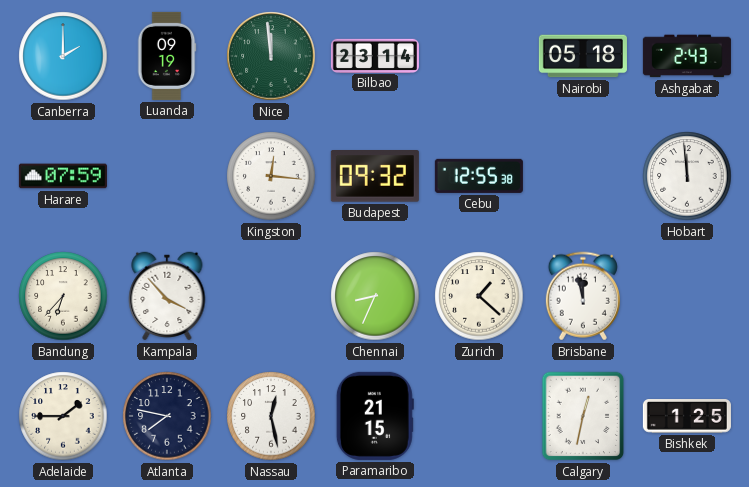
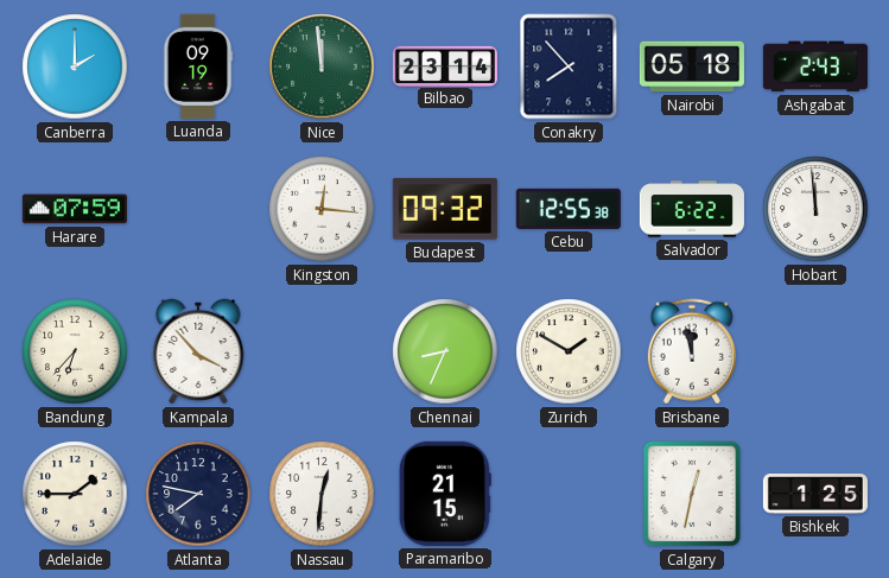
Conakry: none -> 7:53 (569, 66)
Salvador: none -> 6:22 (692, 209)
Zurich: 1:22 -> 1:50 (569, 351)
Nassau: 12:28 -> 12:31 (322, 494)
